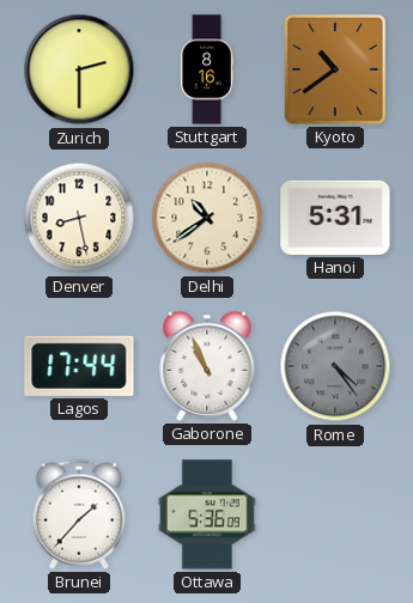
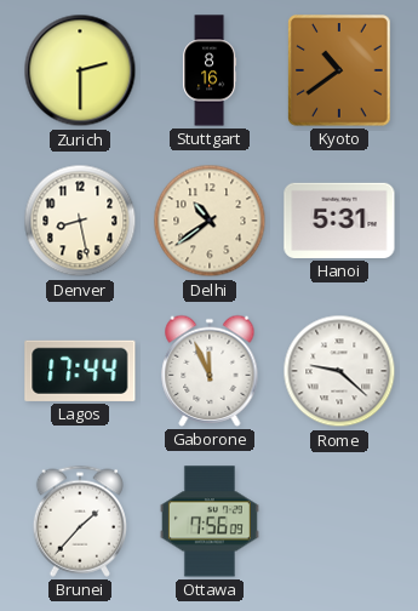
Gaborone: 10:56 -> 11:56 (210, 371)
Rome: 4:24 -> 9:22 (339, 371)
Rome dial: grey -> white (339, 371)
Ottawa: 5:36 -> 7:56 (210, 521)
